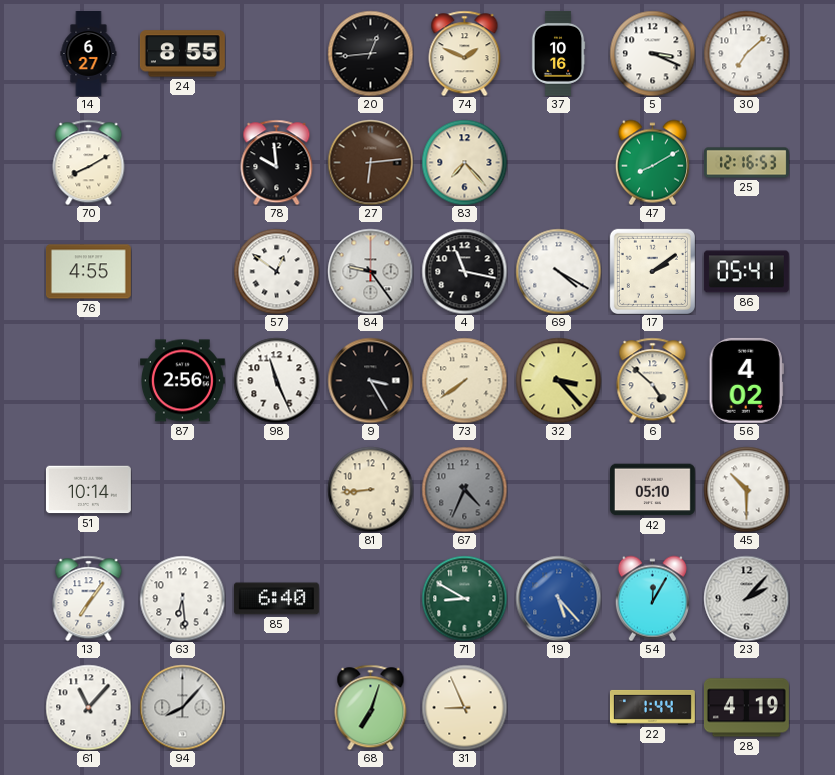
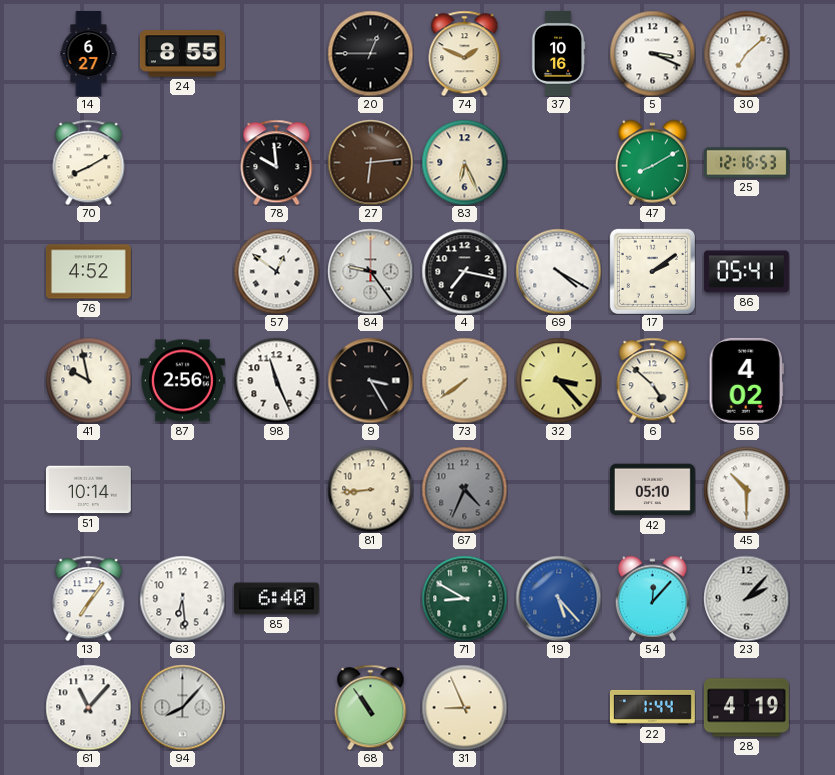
20: 12:44 -> 12:45 (370, 53)
83: 7:23 -> 6:26 (464, 162)
76: 4:55 -> 4:52 (88, 272)
4: 11:17 -> 7:17 (464, 271)
41: none -> 9:58 (88, 380)
54: 12:05 -> 12:07 (652, 598)
68: 7:03 -> 10:54 (371, 707)
